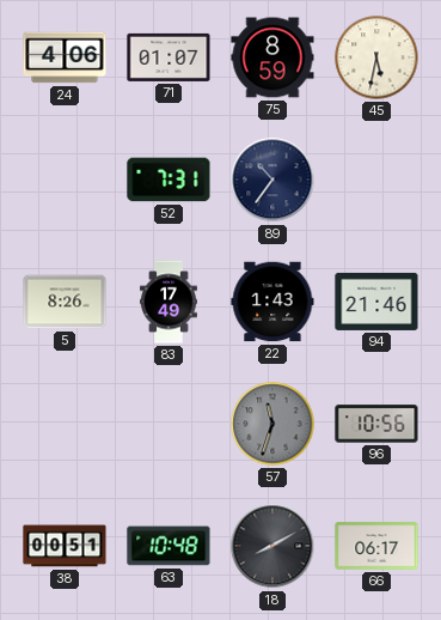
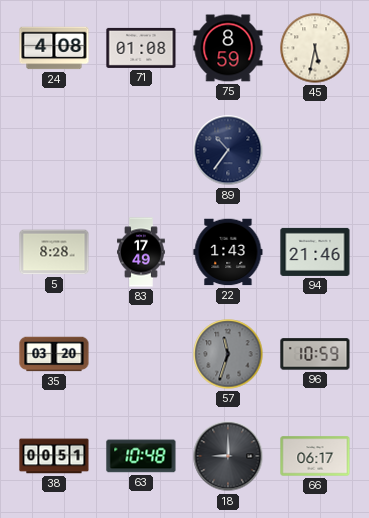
24: 4:06 -> 4:08 (54, 48)
71: 01:07 -> 01:08 (141, 48)
52: 7:31 -> none (169, 180)
5: 8:26 -> 8:28 (54, 252)
35: none -> 03:20 (54, 354)
96: 10:56 -> 10:59 (315, 354)
18: 8:10 -> 9:00 (228, 456)
